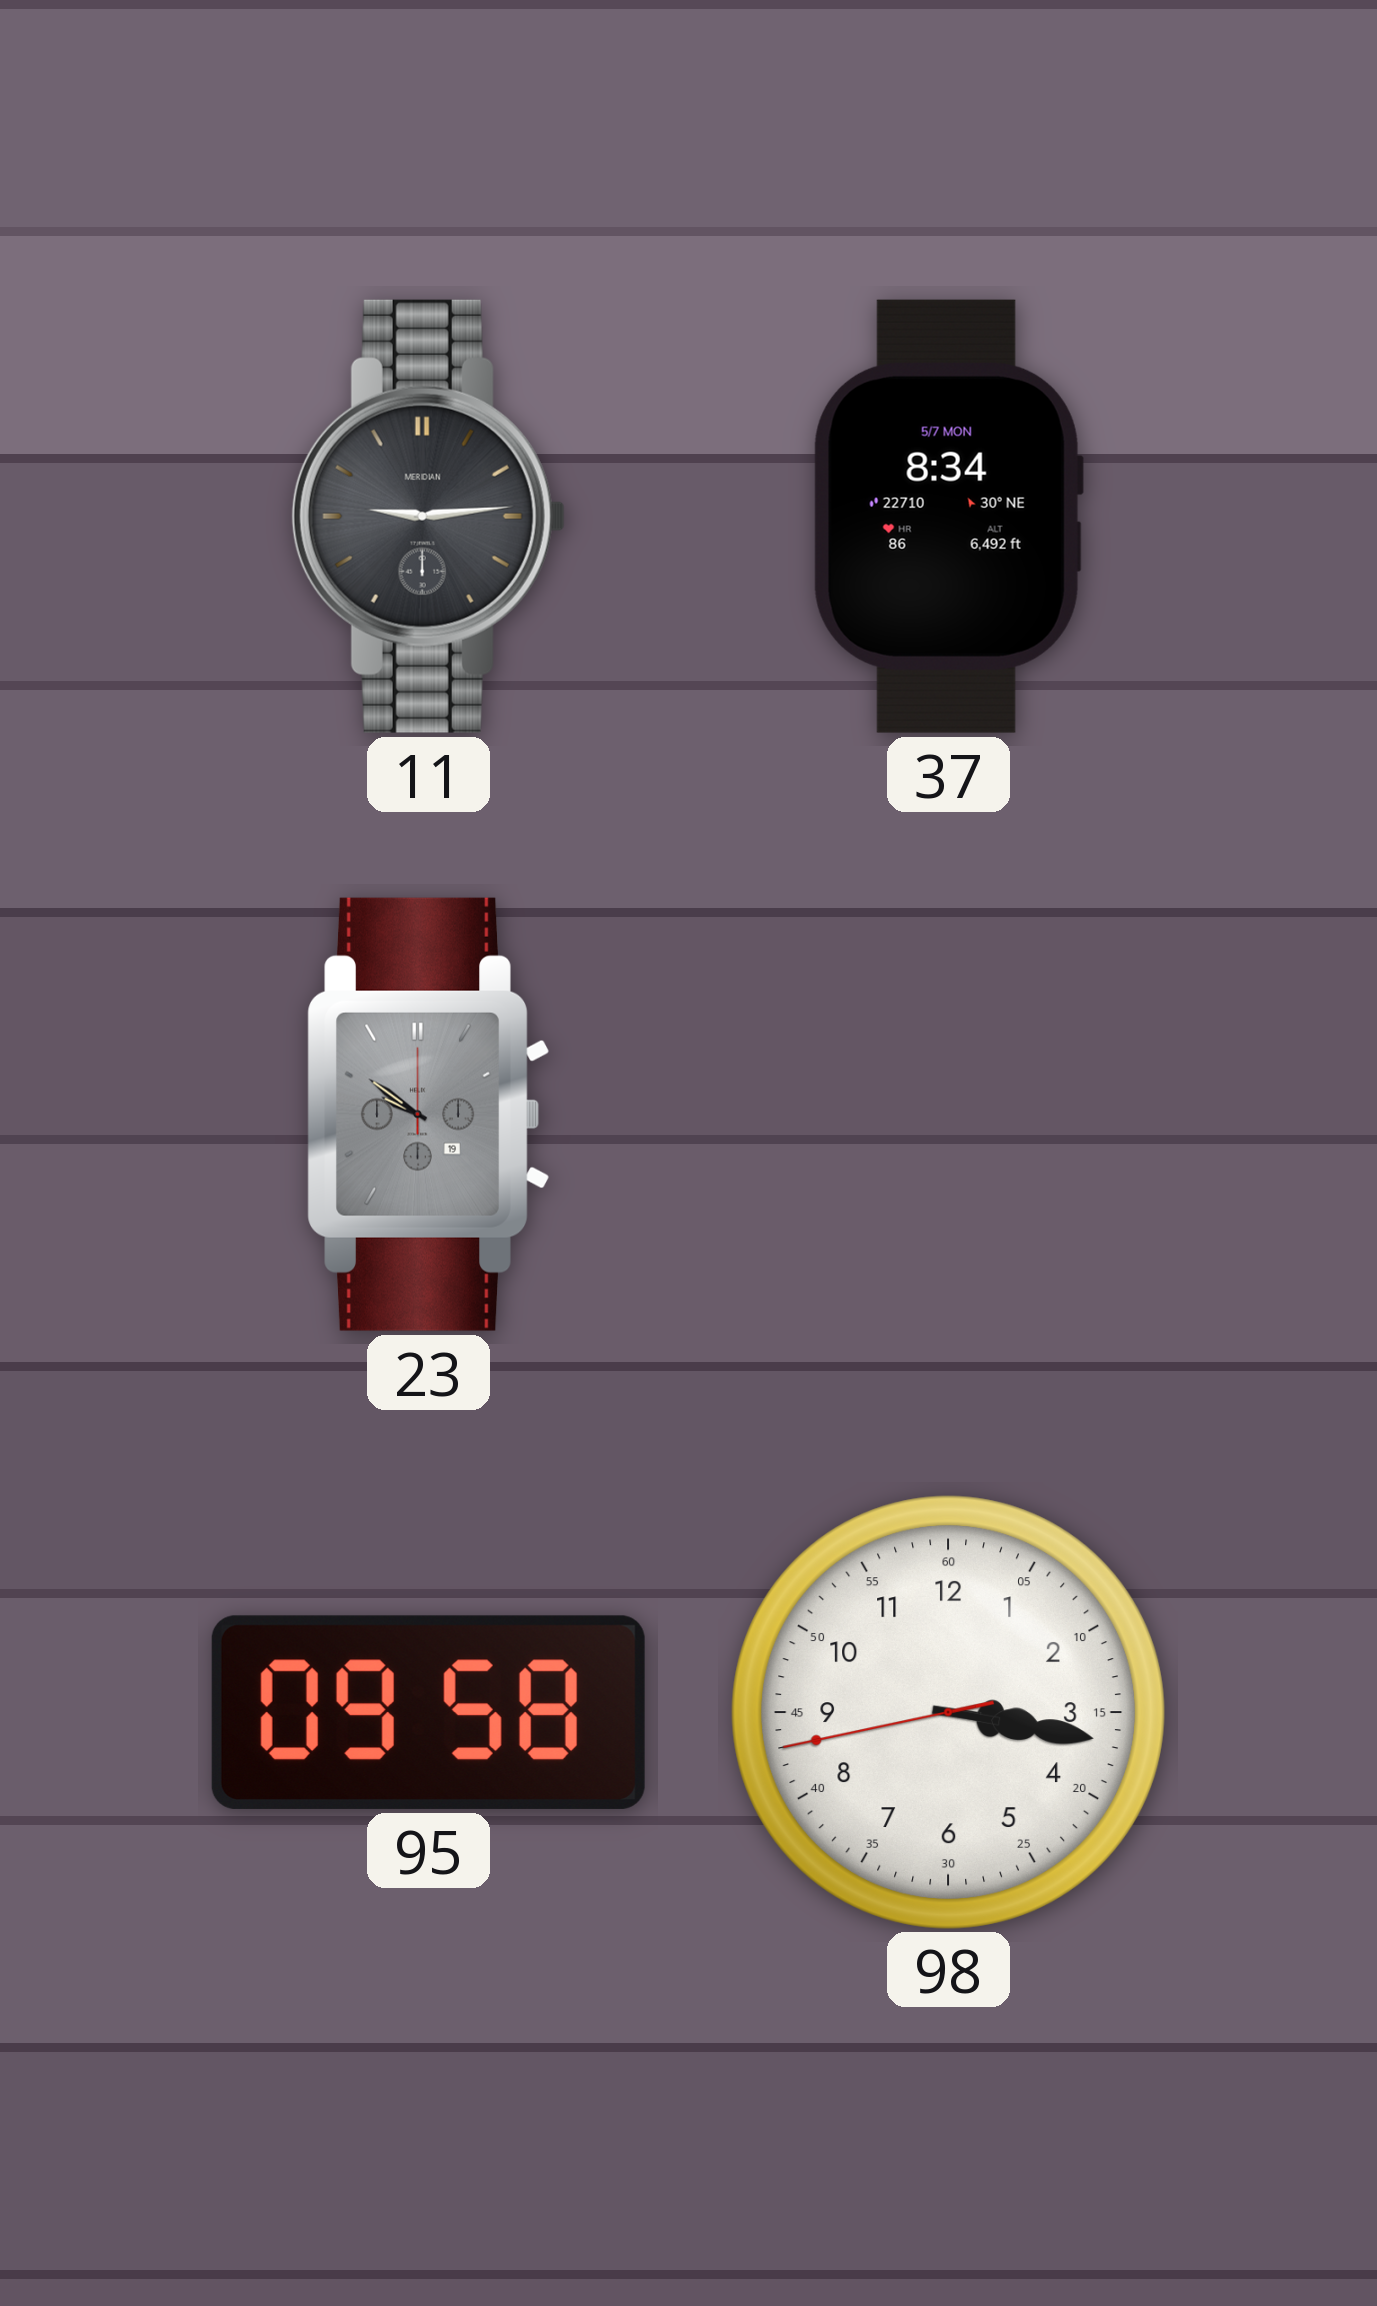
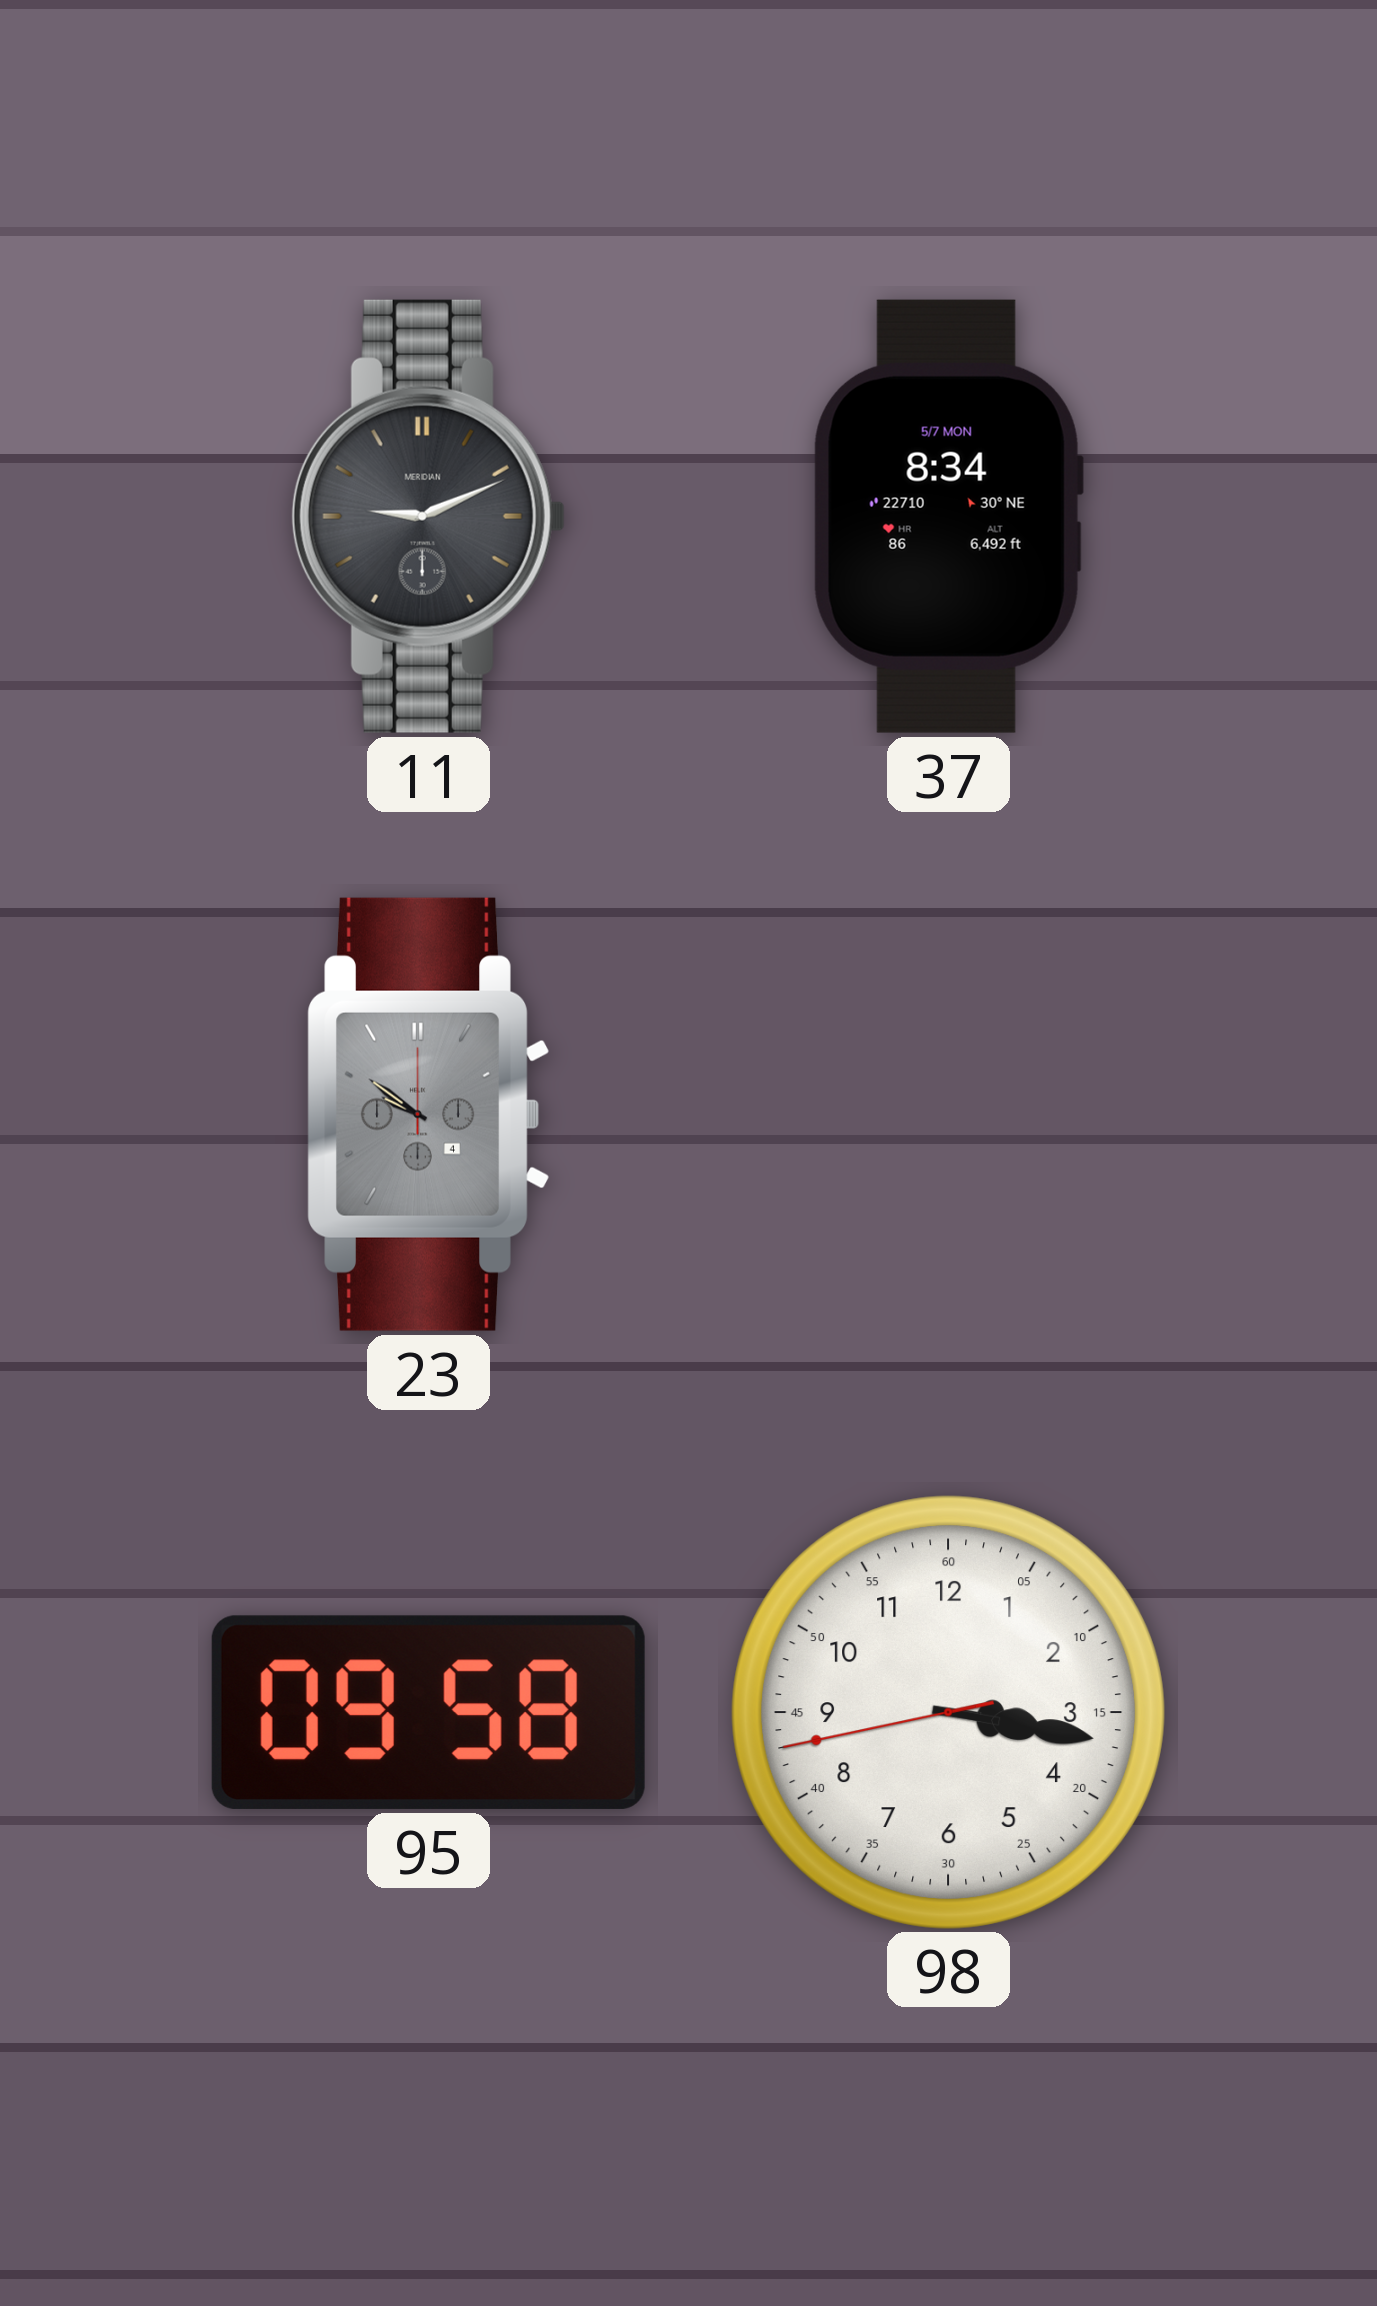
11: 9:14 -> 9:11 (428, 516)
23 date: 19 -> 4 (428, 1114)
